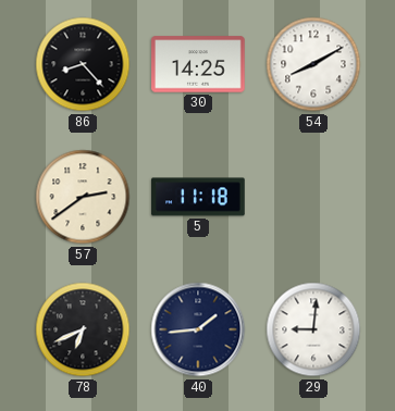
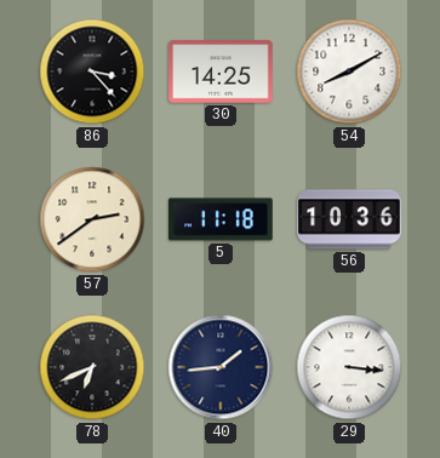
86: 8:23 -> 3:23 (92, 71)
56: none -> 10:36 (349, 219)
29: 9:01 -> 3:16 (349, 367)
